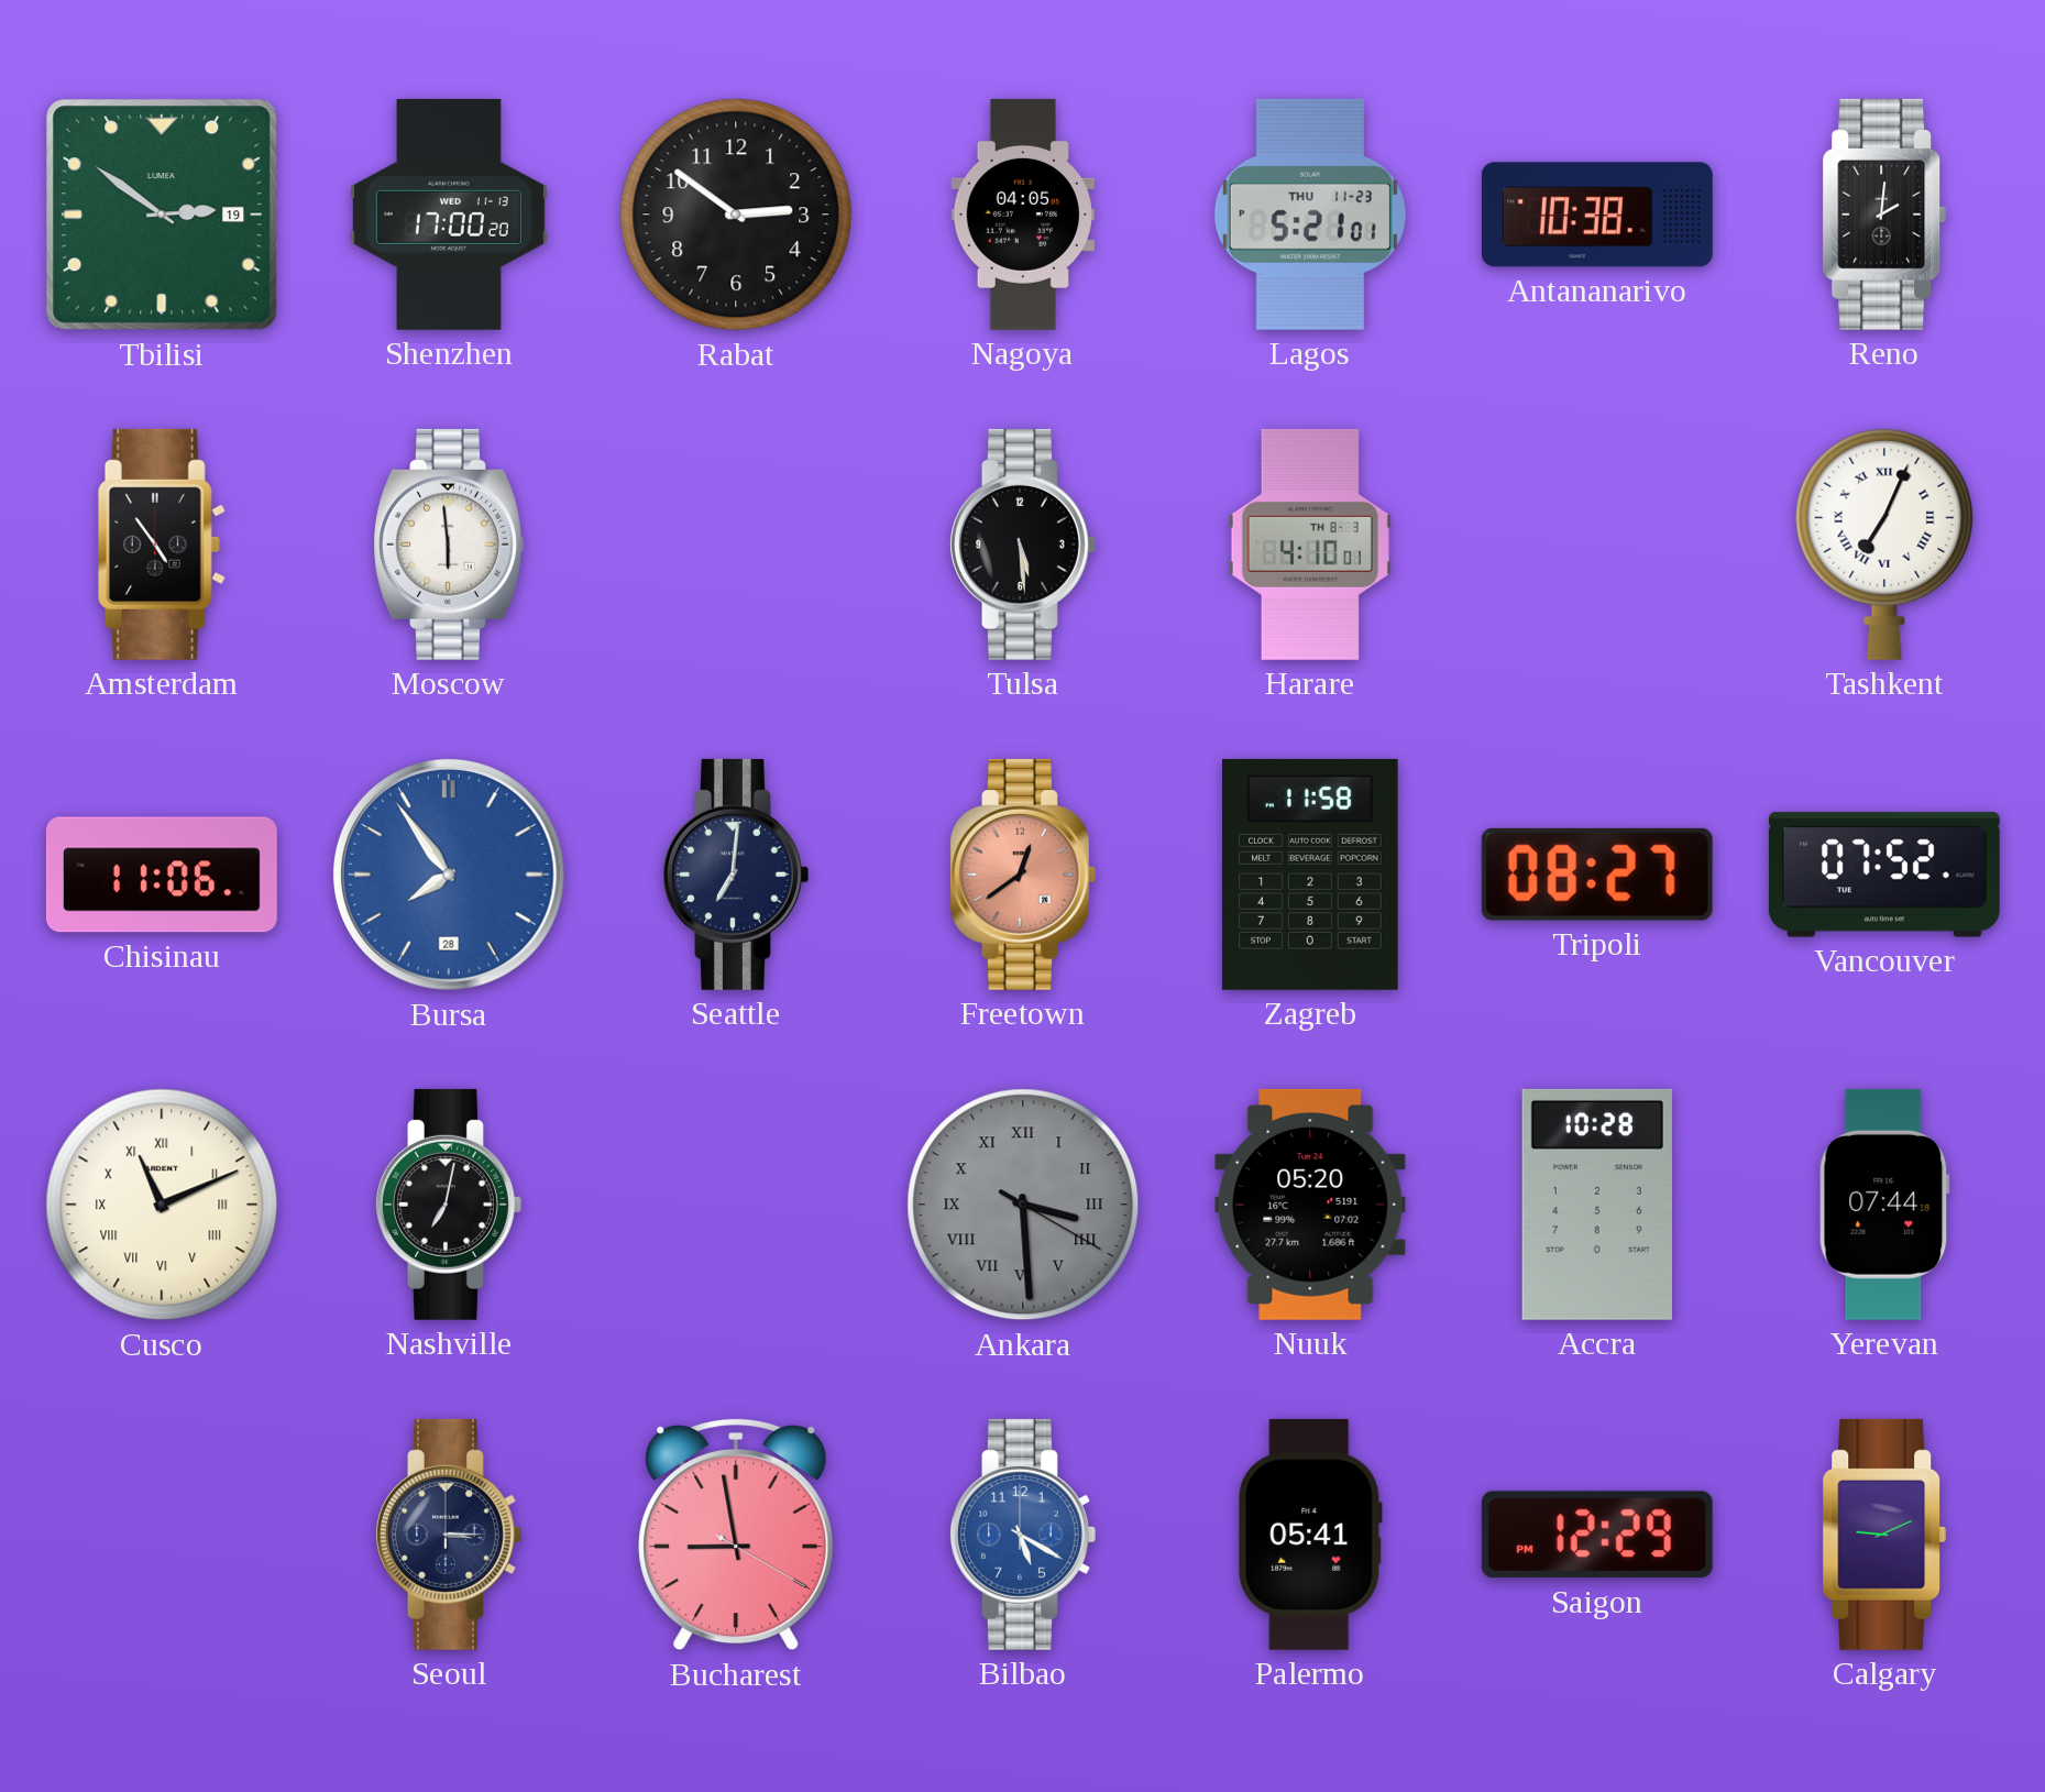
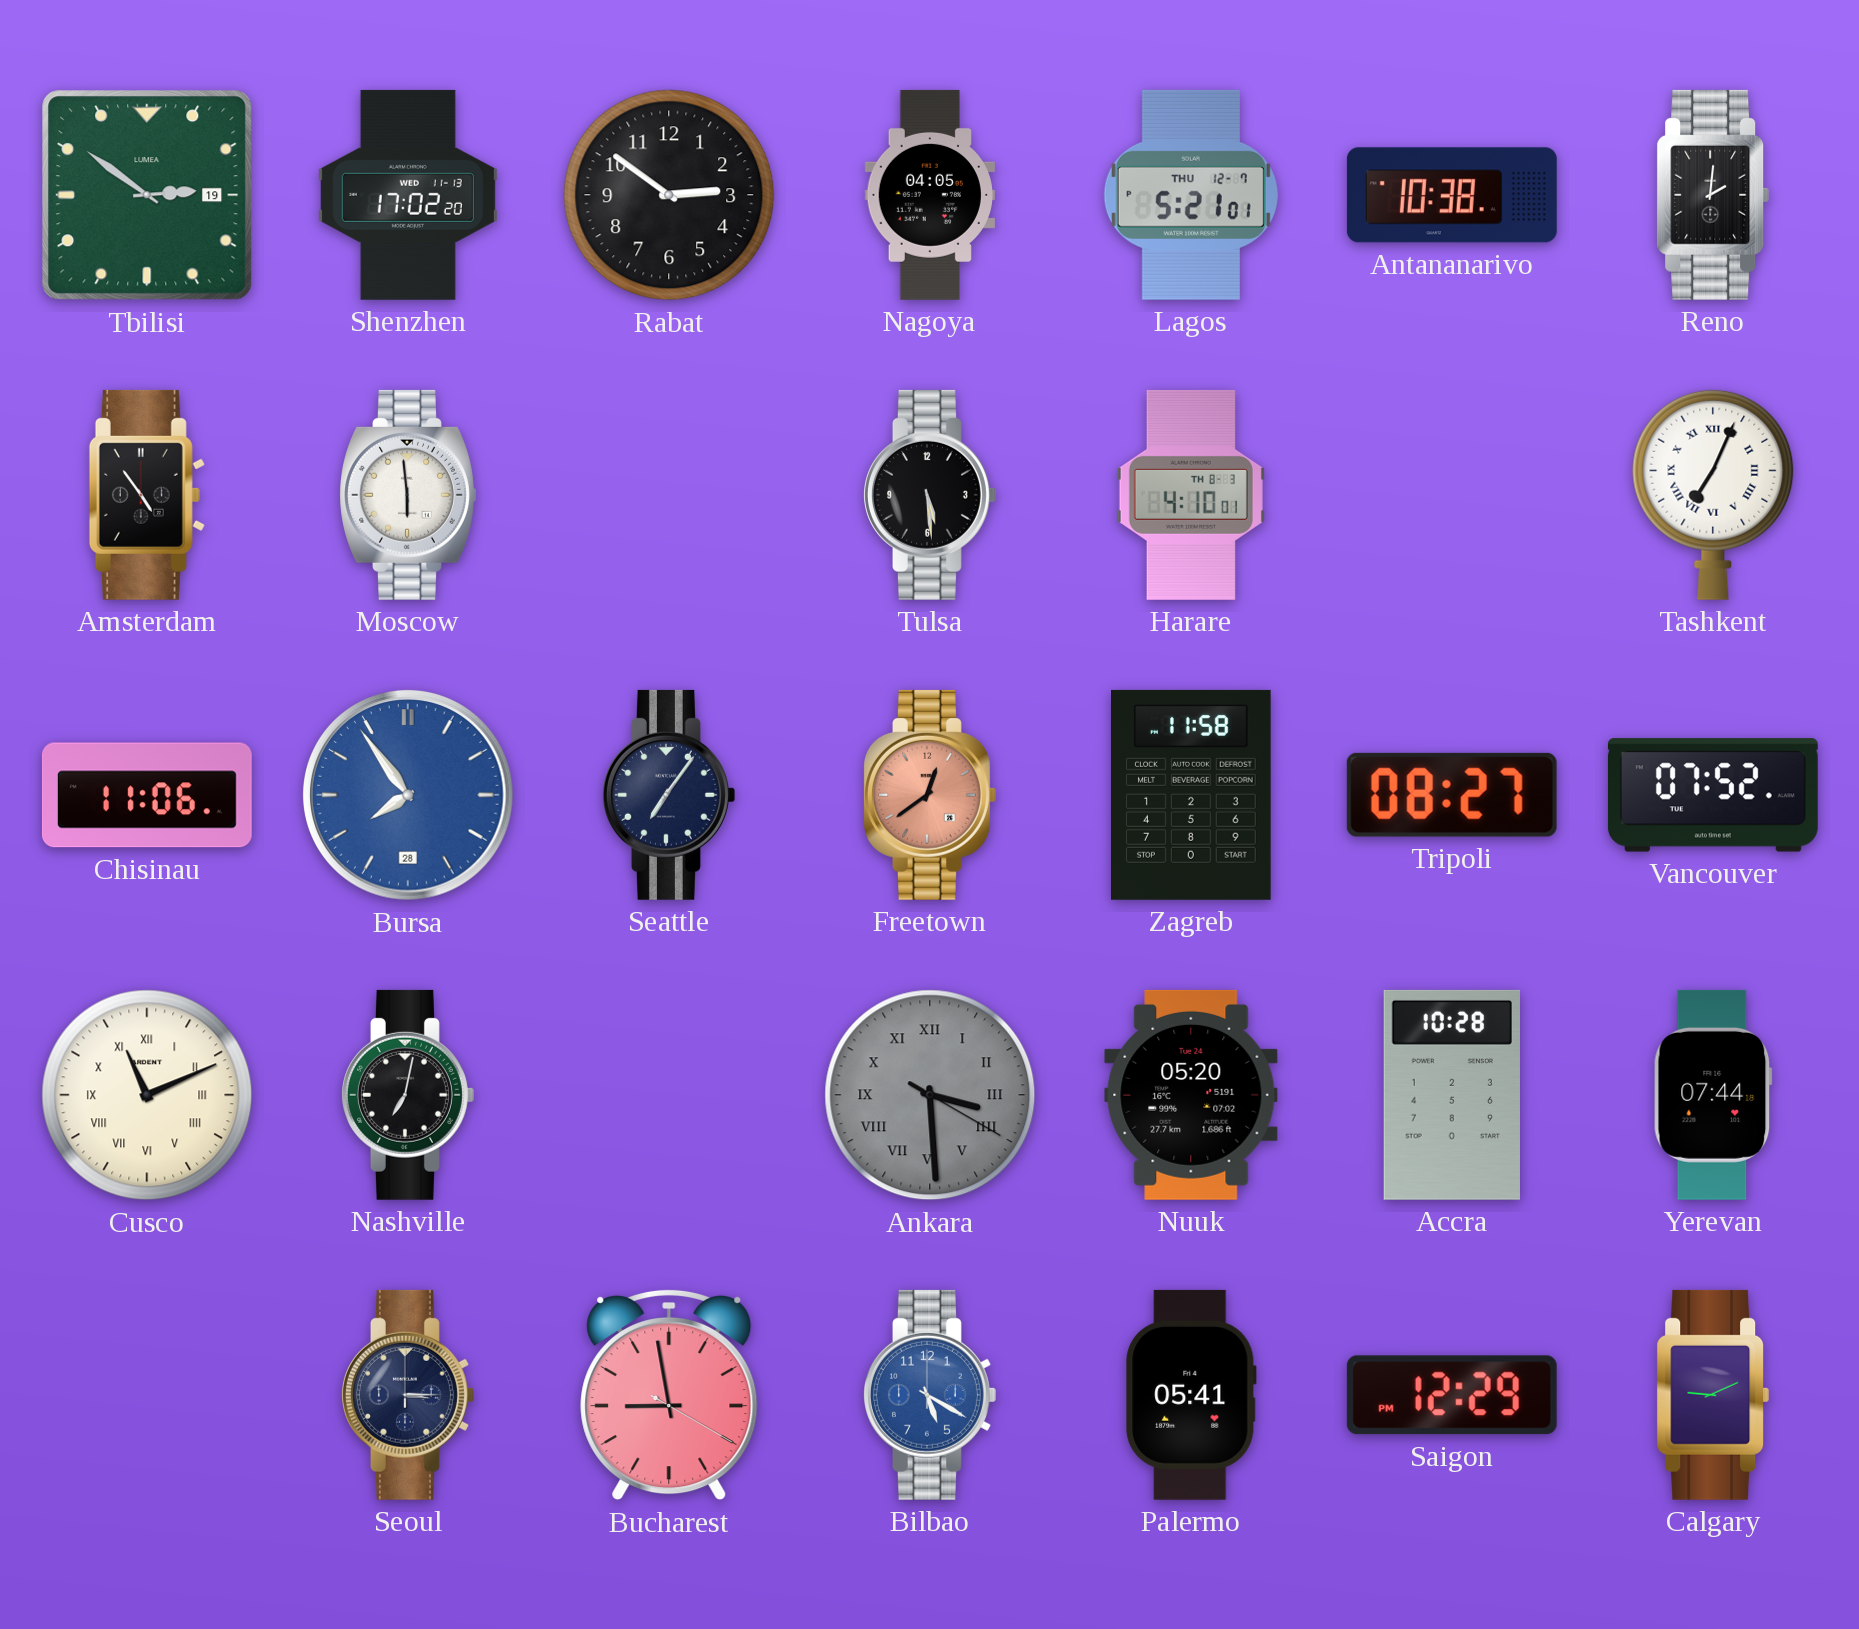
Shenzhen: 17:00 -> 17:02 (408, 195)
Lagos date: THU 11-23 -> THU 12-7 (1191, 195)
Seattle: 7:01 -> 7:06 (669, 795)
